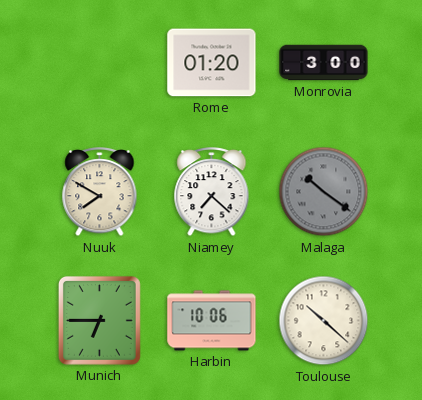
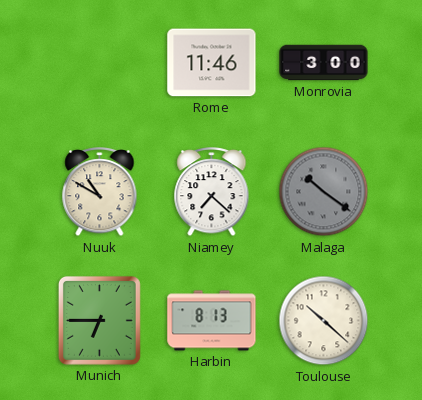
Rome: 01:20 -> 11:46 (212, 63)
Nuuk: 7:50 -> 10:50 (100, 193)
Harbin: 10:06 -> 8:13 (212, 321)
